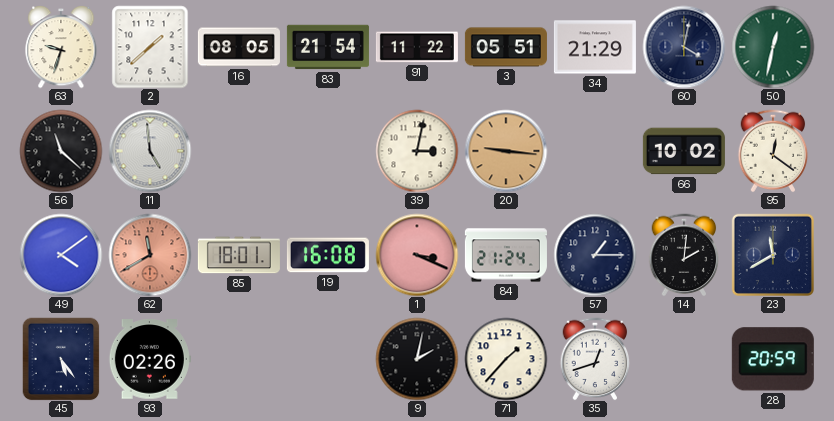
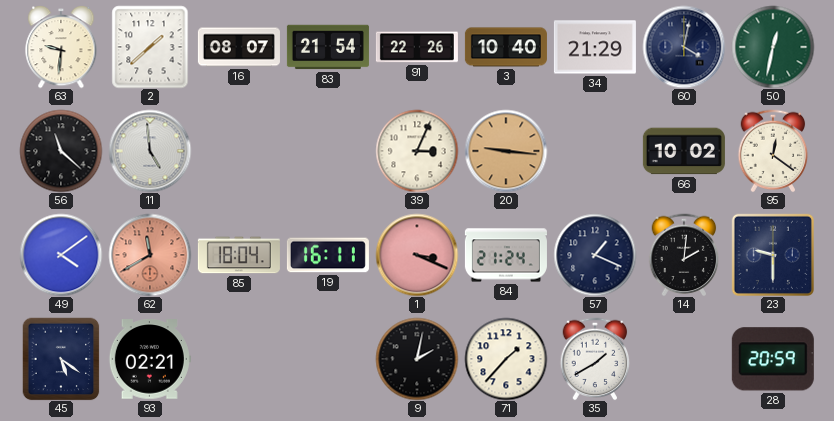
63: 9:33 -> 9:31 (61, 47)
16: 08:05 -> 08:07 (239, 47)
91: 11:22 -> 22:26 (417, 47)
3: 05:51 -> 10:40 (506, 47)
39: 3:02 -> 3:04 (417, 151)
85: 18:01 -> 18:04 (239, 255)
19: 16:08 -> 16:11 (328, 255)
57: 1:15 -> 1:19 (595, 255)
23: 11:40 -> 9:30 (772, 254)
45: 5:24 -> 5:21 (61, 359)
93: 02:26 -> 02:21 (150, 359)
35: 12:42 -> 1:40 (595, 359)
